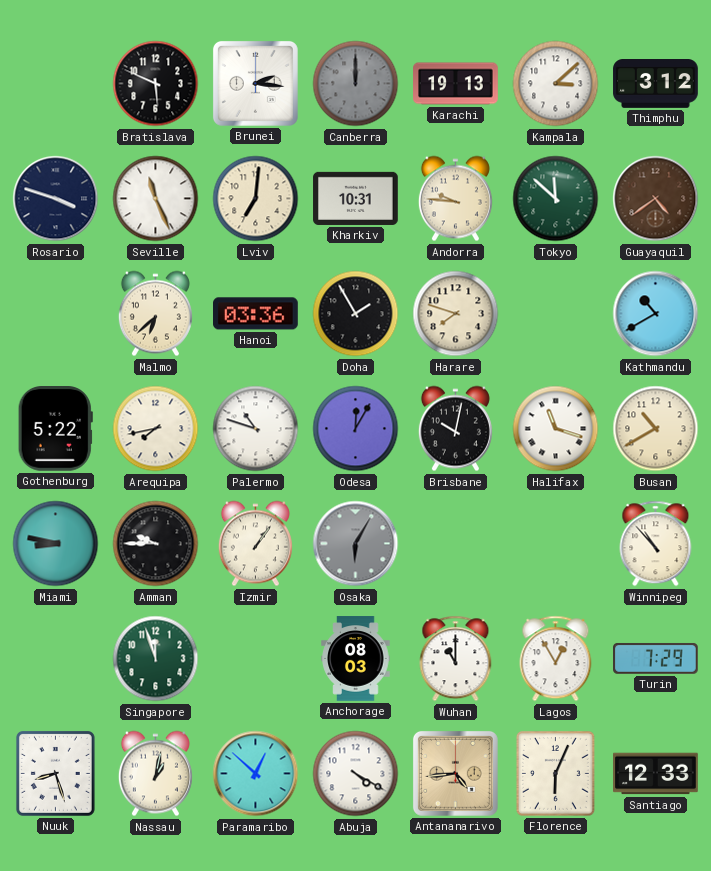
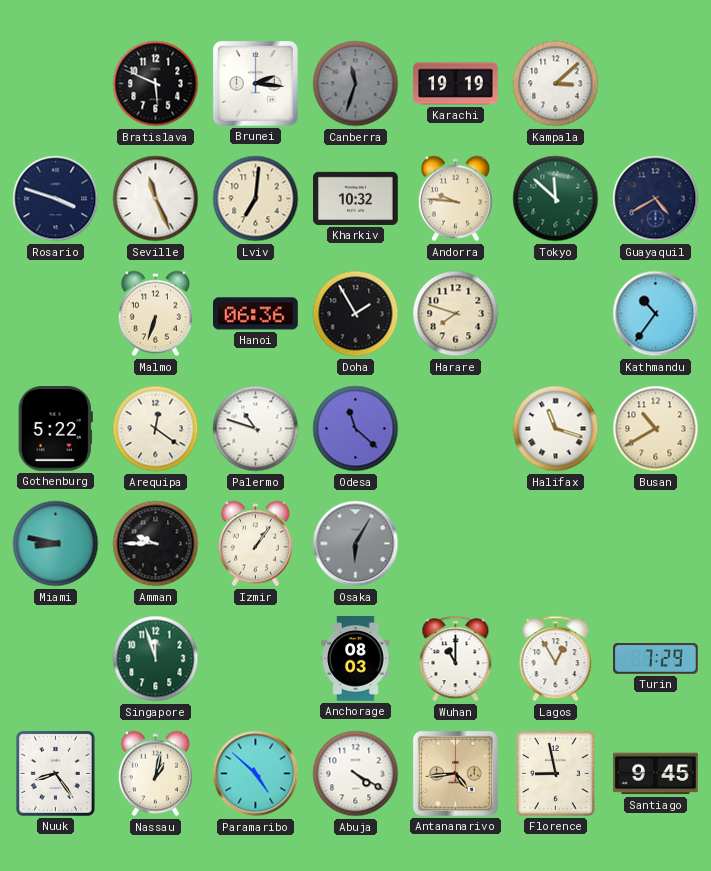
Canberra: 12:00 -> 11:33 (356, 84)
Karachi: 19:13 -> 19:19 (456, 84)
Thimphu: 3:12 -> none (656, 84)
Kharkiv: 10:31 -> 10:32 (356, 198)
Guayaquil: 4:39 -> 4:40 (656, 199)
Guayaquil dial: brown -> navy (656, 199)
Malmo: 6:38 -> 6:33 (155, 314)
Hanoi: 03:36 -> 06:36 (256, 314)
Kathmandu: 10:40 -> 10:36 (656, 314)
Arequipa: 7:43 -> 12:21 (156, 429)
Odesa: 12:05 -> 11:22 (356, 429)
Brisbane: 10:02 -> none (455, 429)
Winnipeg: 10:53 -> none (656, 544)
Nuuk: 8:27 -> 8:24 (55, 773)
Paramaribo: 12:52 -> 4:52 (256, 774)
Florence: 6:04 -> 8:58 (555, 773)
Santiago: 12:33 -> 9:45 (656, 774)
